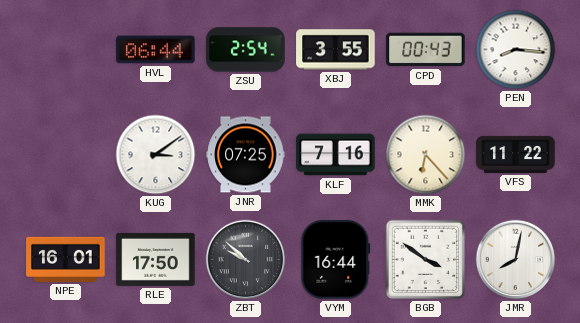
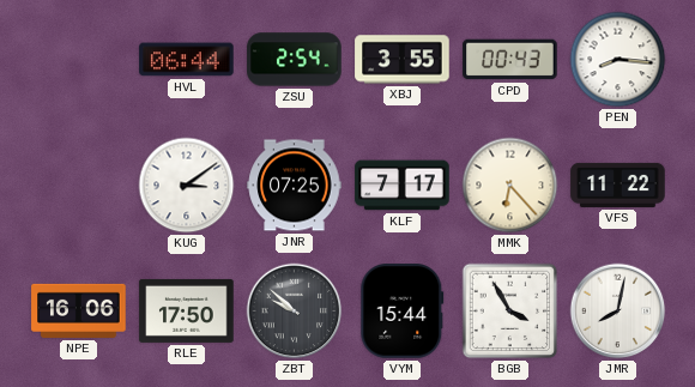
KLF: 7:16 -> 7:17 (403, 186)
NPE: 16:01 -> 16:06 (79, 310)
VYM: 16:44 -> 15:44 (403, 312)
BGB: 3:51 -> 3:55 (510, 312)
